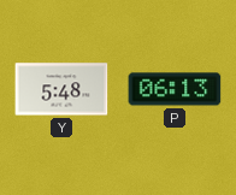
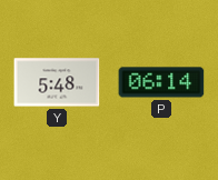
P: 06:13 -> 06:14 (161, 82)
